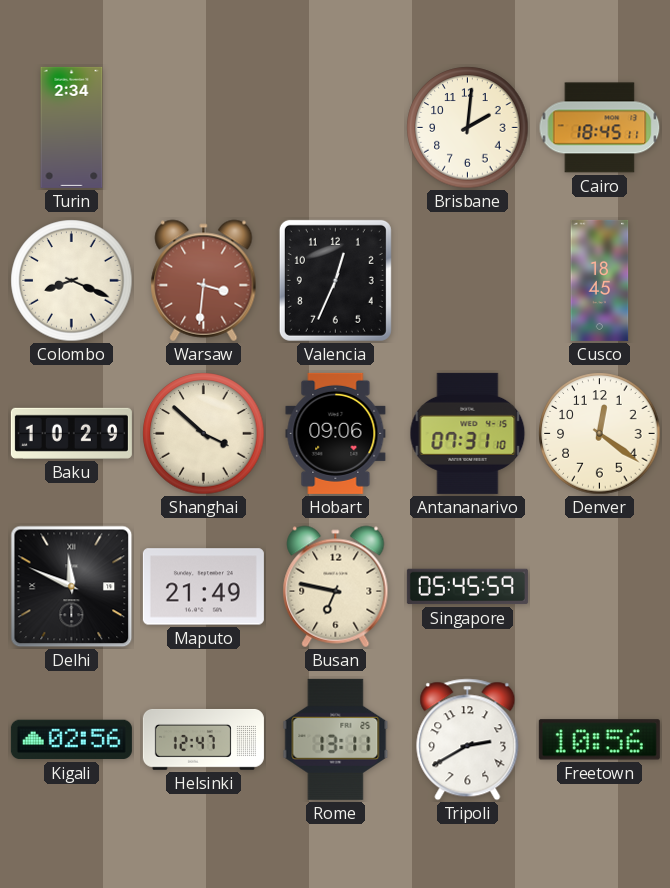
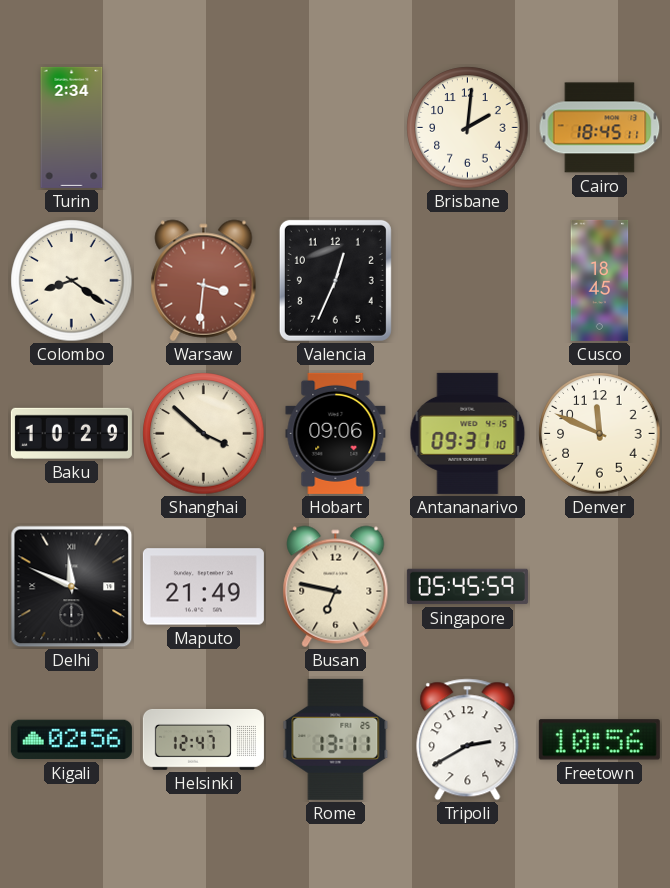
Colombo: 8:19 -> 8:21 (72, 281)
Antananarivo: 07:31 -> 09:31 (468, 433)
Denver: 12:21 -> 11:49 (600, 434)
